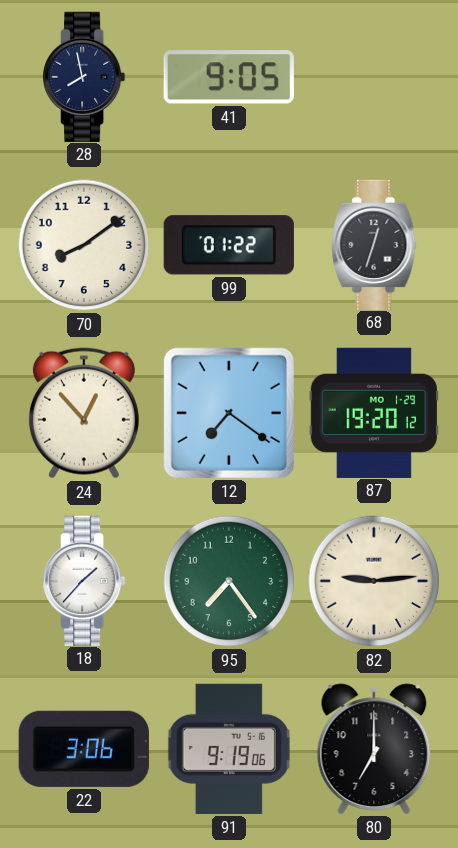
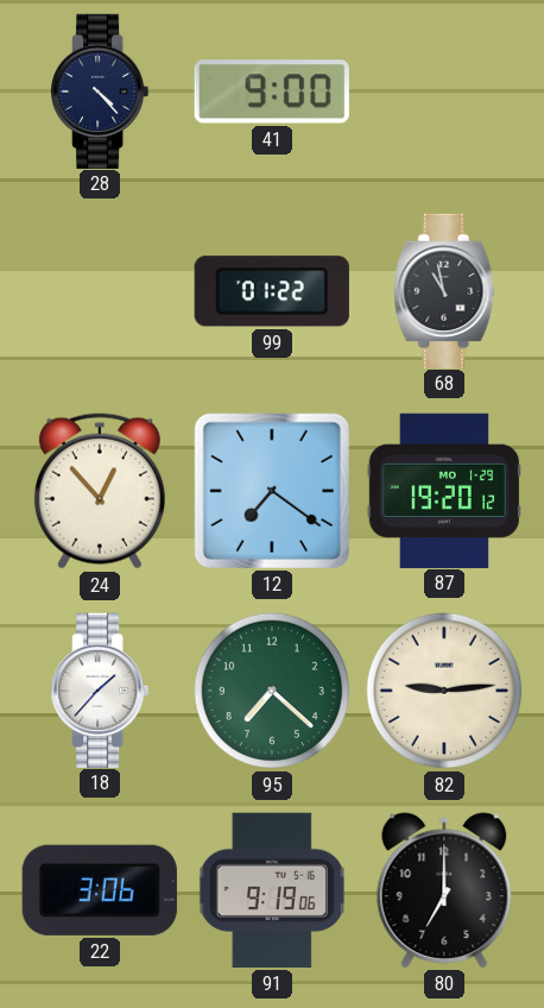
28: 7:58 -> 4:23 (101, 90)
41: 9:05 -> 9:00 (272, 92)
70: 8:09 -> none (84, 245)
68: 12:33 -> 10:58 (444, 290)
95: 7:24 -> 7:22 (272, 691)
